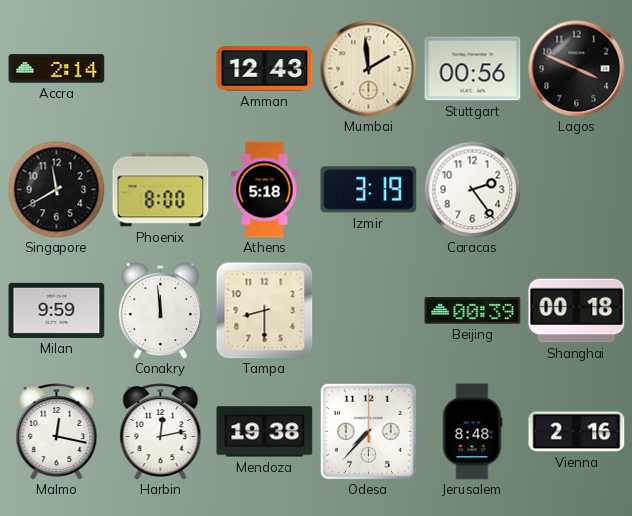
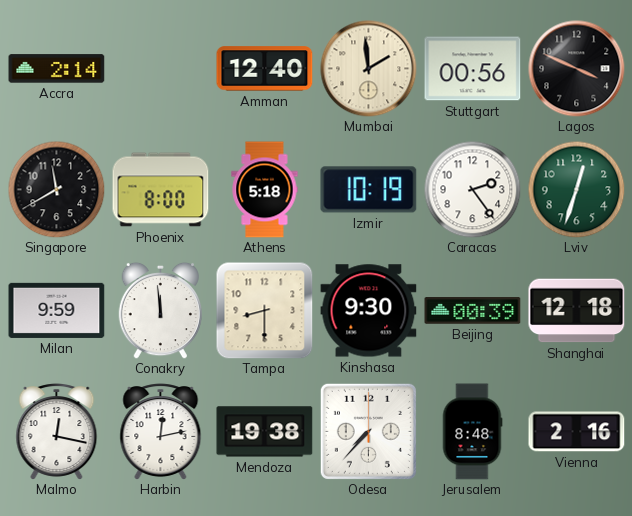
Amman: 12:43 -> 12:40 (265, 69)
Izmir: 3:19 -> 10:19 (369, 190)
Lviv: none -> 12:33 (576, 189)
Kinshasa: none -> 9:30 (369, 311)
Shanghai: 00:18 -> 12:18 (577, 311)
